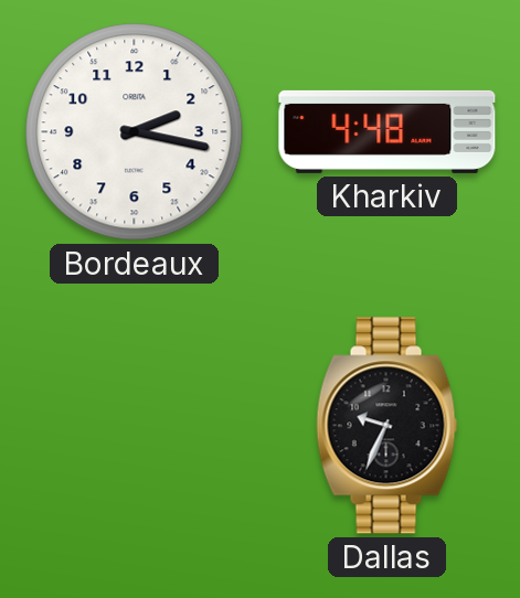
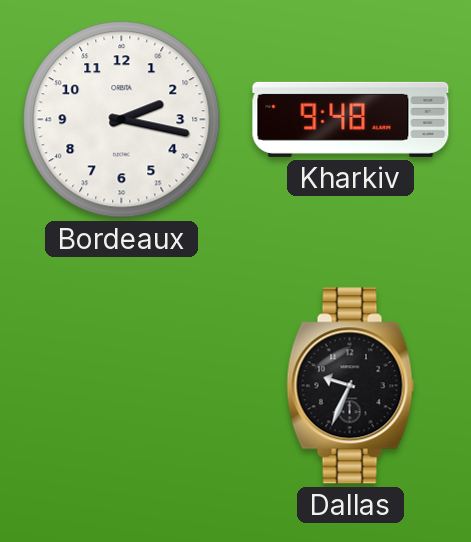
Kharkiv: 4:48 -> 9:48 (351, 119)
